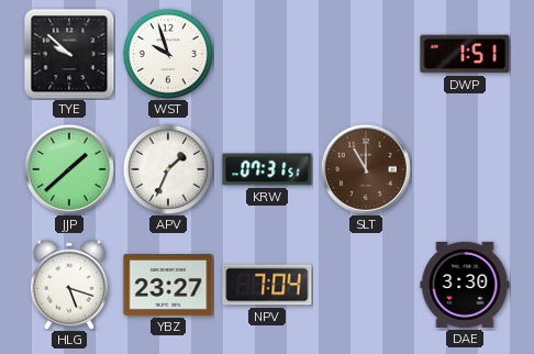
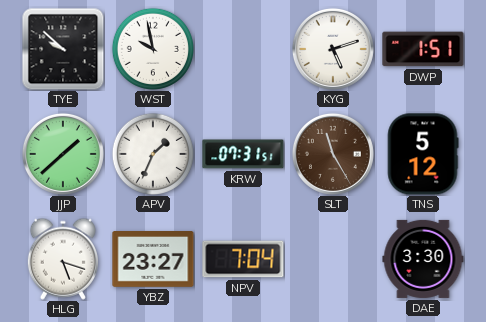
WST: 9:57 -> 9:58 (153, 49)
KYG: none -> 5:12 (333, 49)
SLT: 11:00 -> 11:25 (333, 154)
TNS: none -> 5:12 (423, 154)
